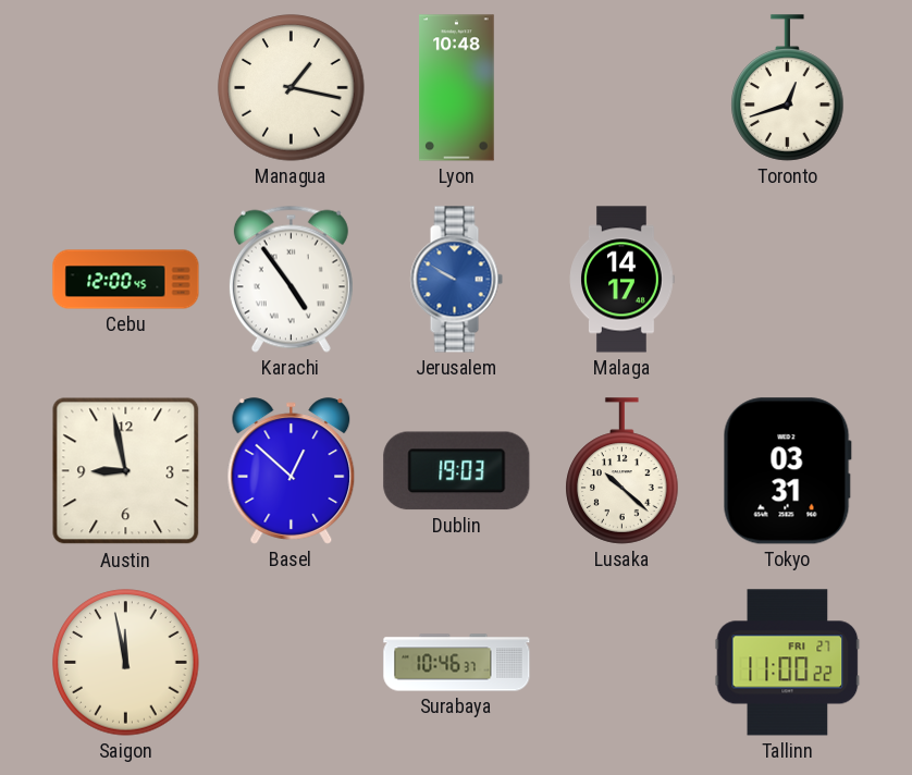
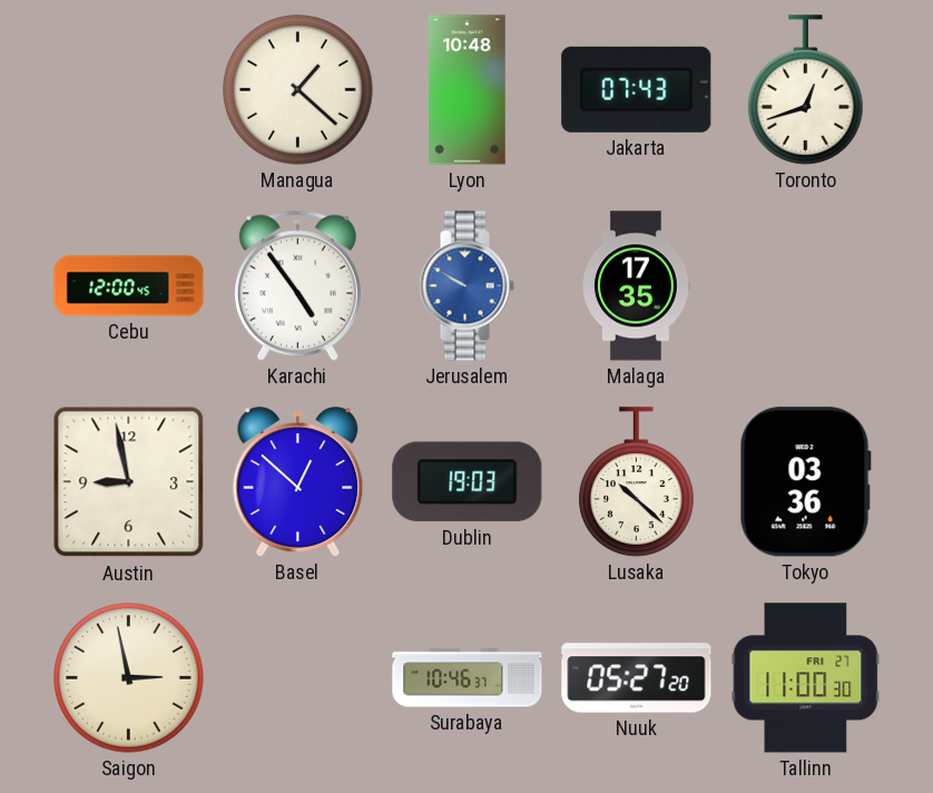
Managua: 1:17 -> 1:22 (298, 90)
Jakarta: none -> 07:43 (637, 89)
Malaga: 14:17 -> 17:35 (636, 286)
Tokyo: 03:31 -> 03:36 (805, 482)
Saigon: 11:58 -> 2:58 (129, 678)
Nuuk: none -> 05:27 (637, 678)
Tallinn: 11:00:22 -> 11:00:30 (806, 678)
